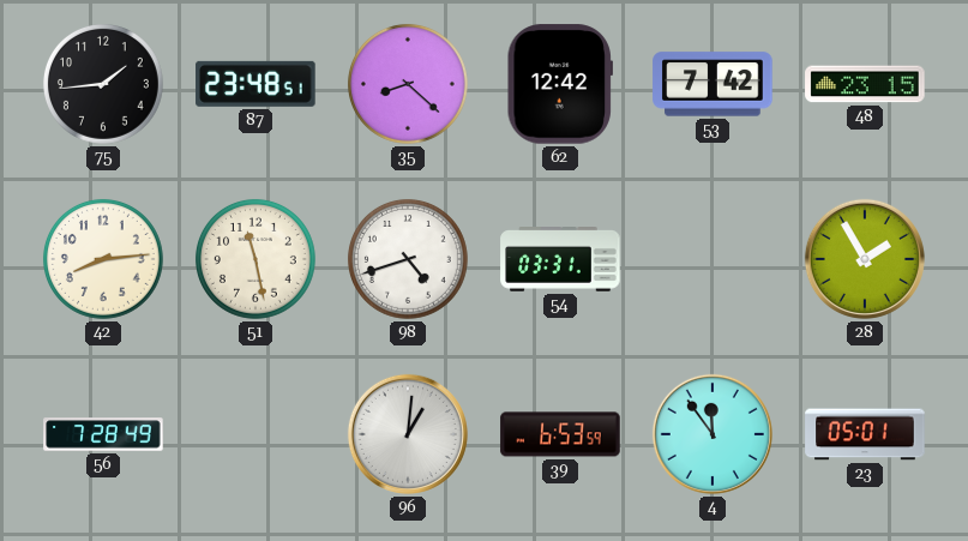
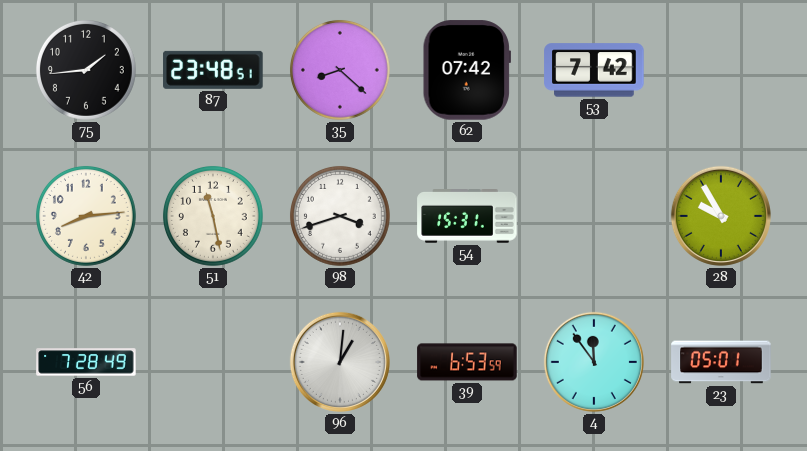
62: 12:42 -> 07:42 (466, 70)
48: 23:15 -> none (865, 84)
98: 4:42 -> 3:42 (340, 216)
54: 03:31 -> 15:31 (467, 217)
28: 1:55 -> 9:55 (721, 216)
